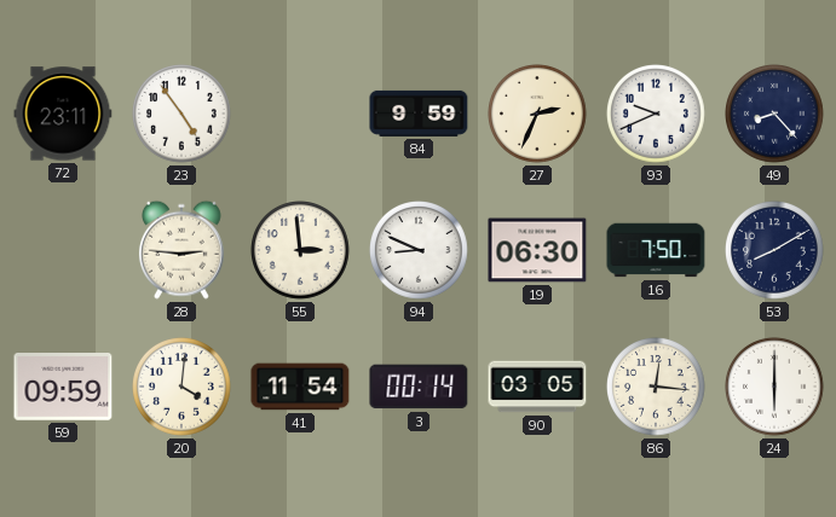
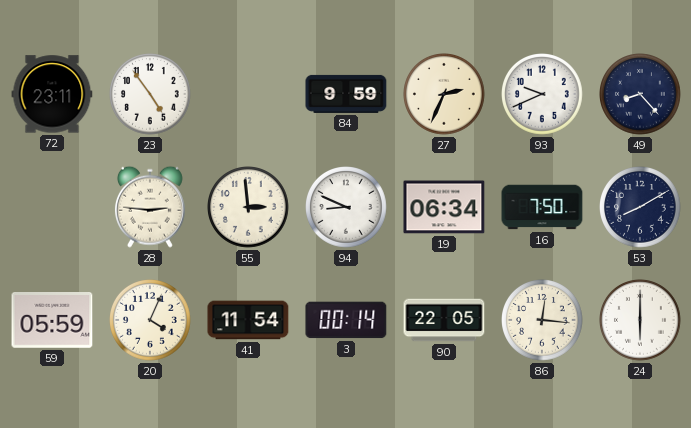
19: 06:30 -> 06:34 (444, 207)
59: 09:59 -> 05:59 (52, 320)
20: 4:01 -> 4:04 (151, 321)
90: 03:05 -> 22:05 (444, 320)
